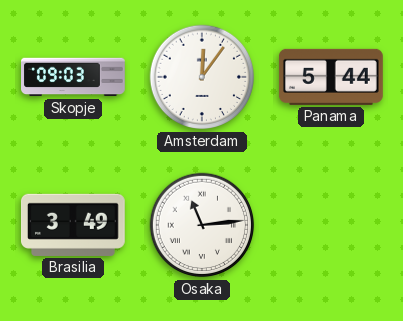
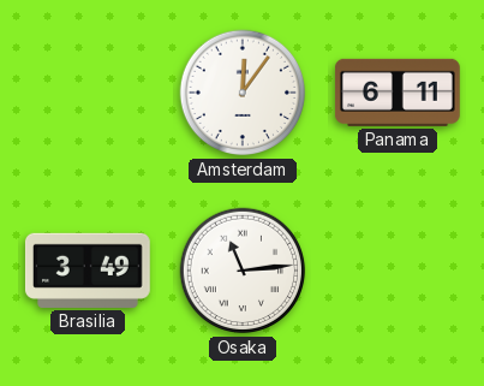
Skopje: 09:03 -> none (74, 77)
Panama: 5:44 -> 6:11 (399, 93)
